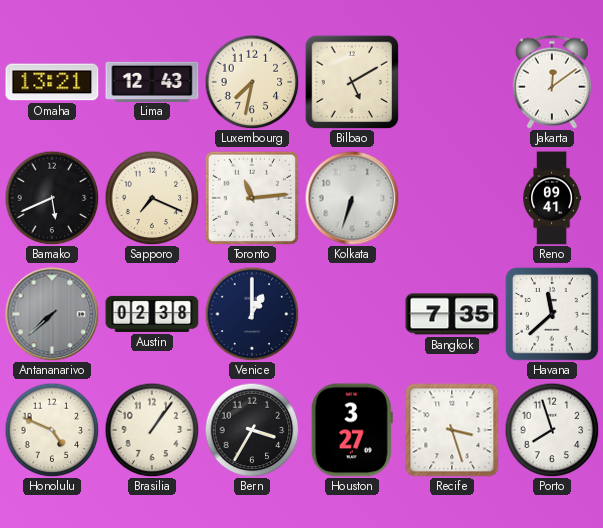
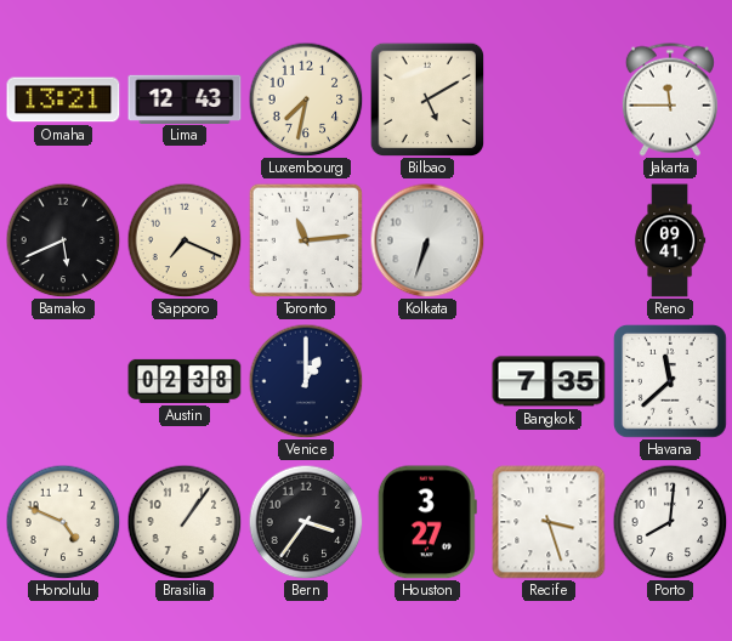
Jakarta: 12:09 -> 11:45 (670, 100)
Antananarivo: 7:38 -> none (52, 314)
Bern: 3:35 -> 3:36 (306, 522)
Porto: 7:57 -> 8:01 (670, 522)
